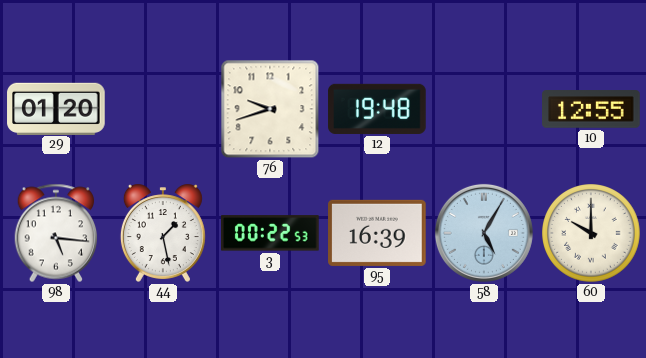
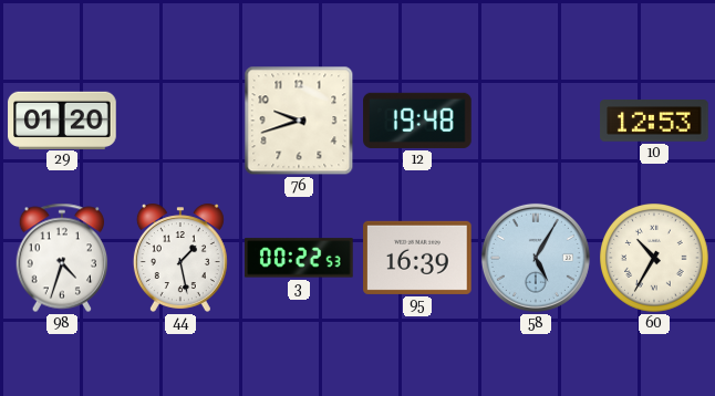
10: 12:55 -> 12:53 (654, 121)
98: 5:16 -> 4:33 (62, 258)
60: 10:00 -> 10:35 (655, 259)
